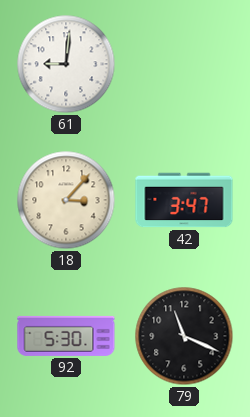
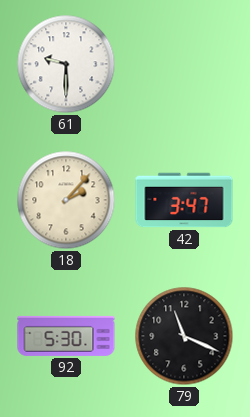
61: 9:01 -> 9:30 (66, 64)
18: 3:07 -> 2:07 (66, 200)
